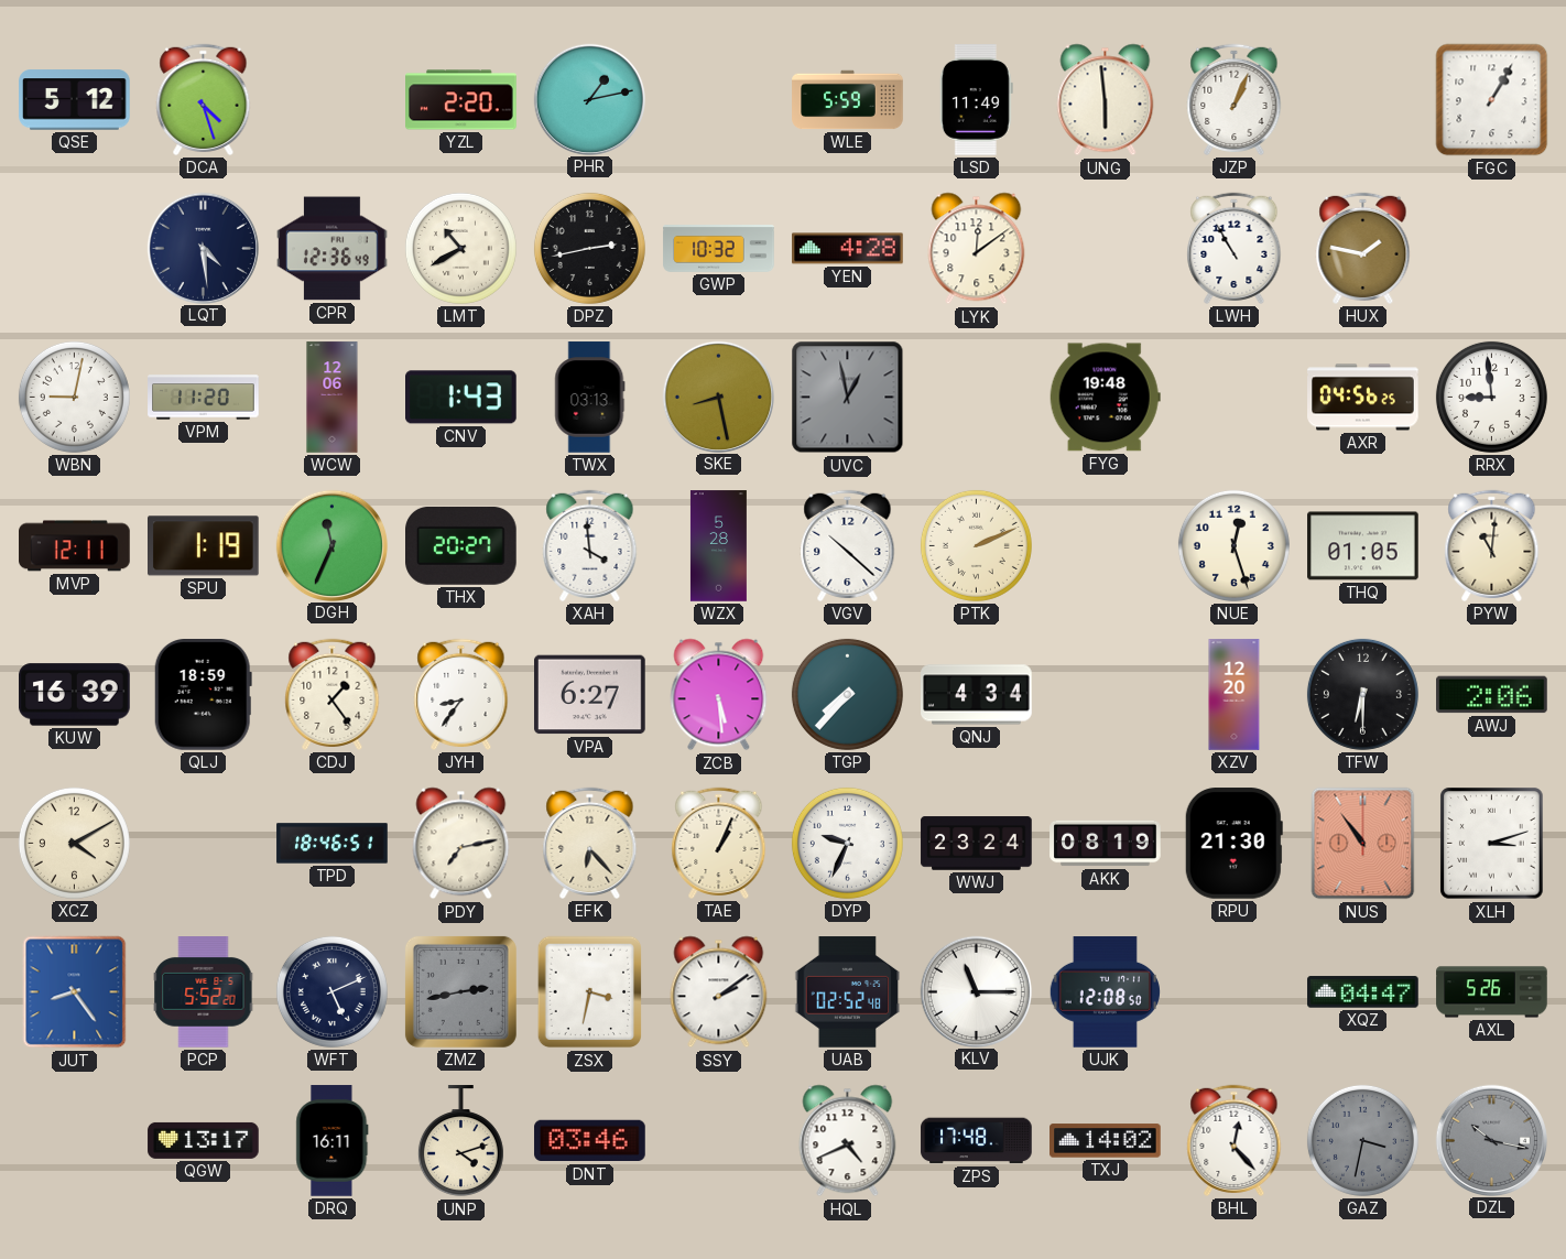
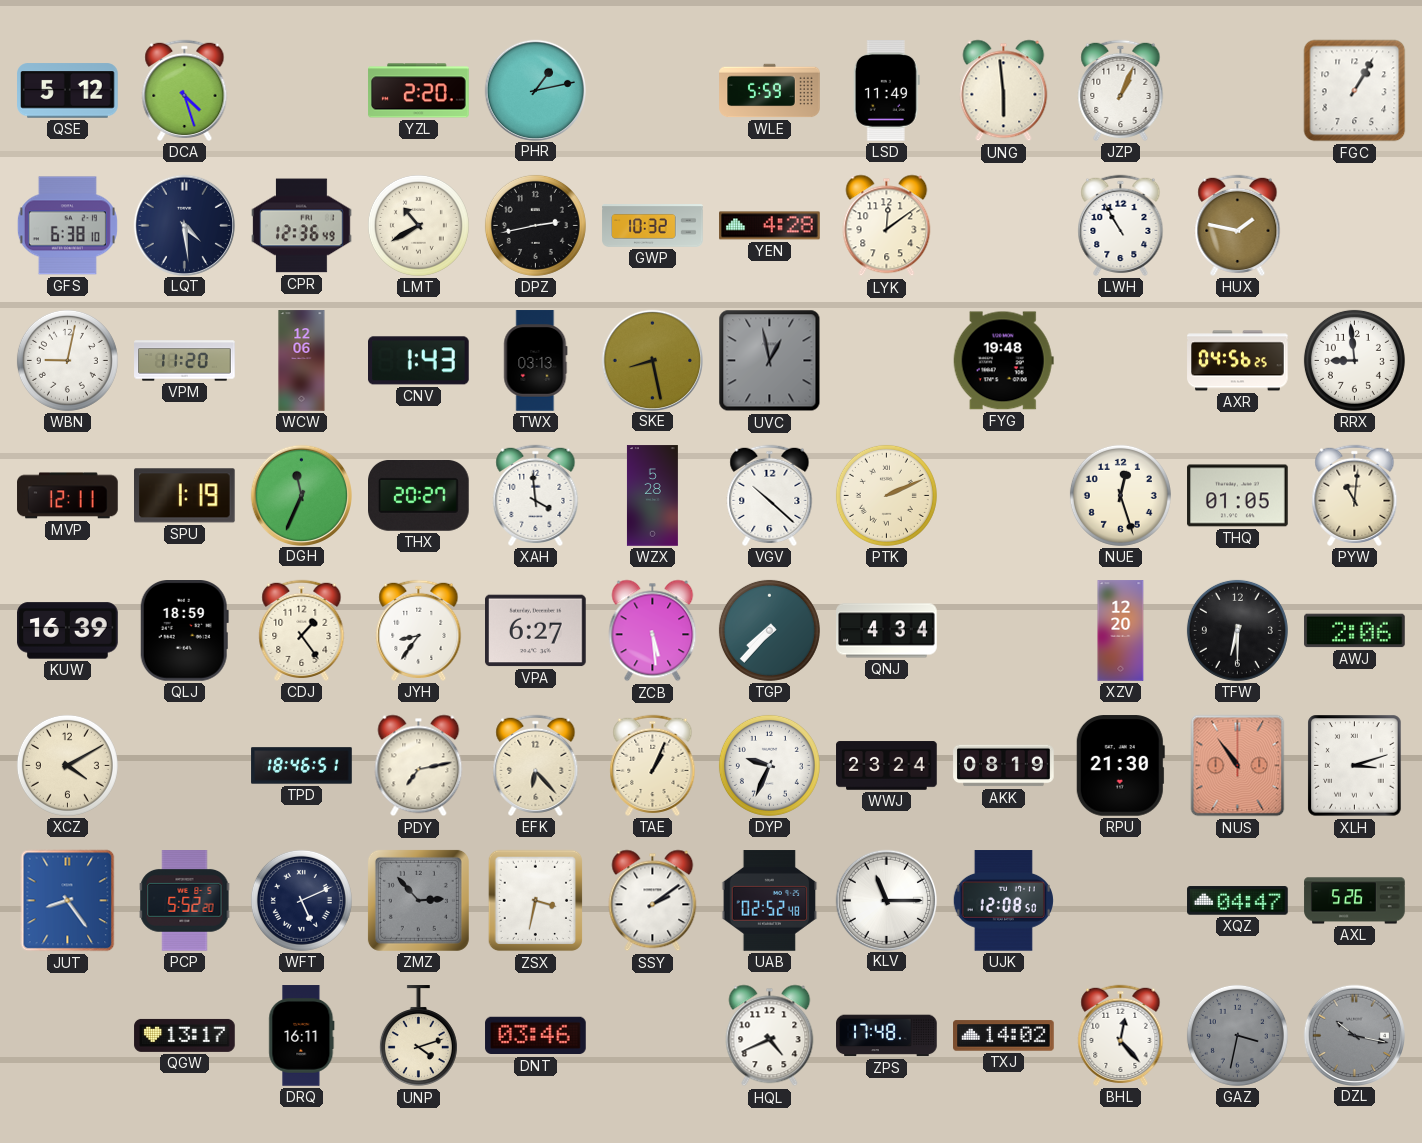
GFS: none -> 6:38 (67, 226)
ZMZ: 2:43 -> 2:53 (418, 900)
